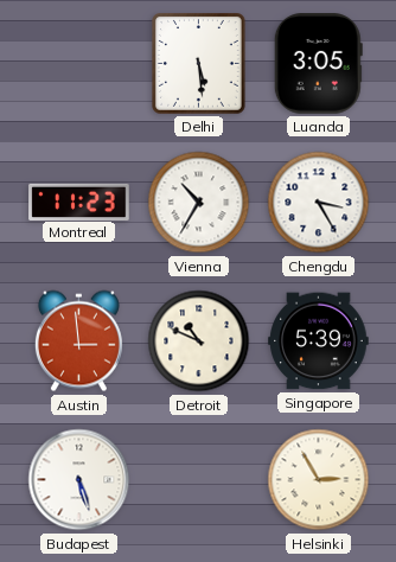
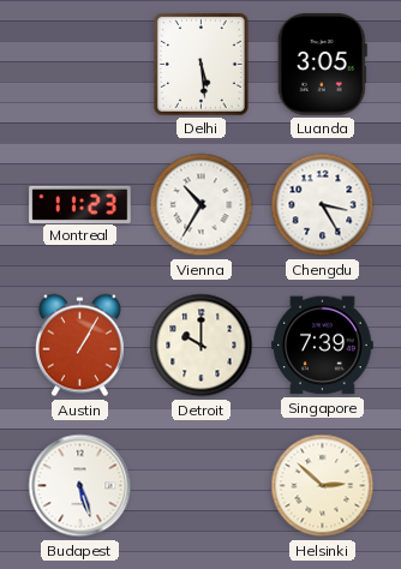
Austin: 2:59 -> 1:05 (79, 346)
Detroit: 10:49 -> 10:00 (202, 346)
Singapore: 5:39 -> 7:39 (323, 346)
Helsinki: 2:55 -> 2:52 (323, 486)
